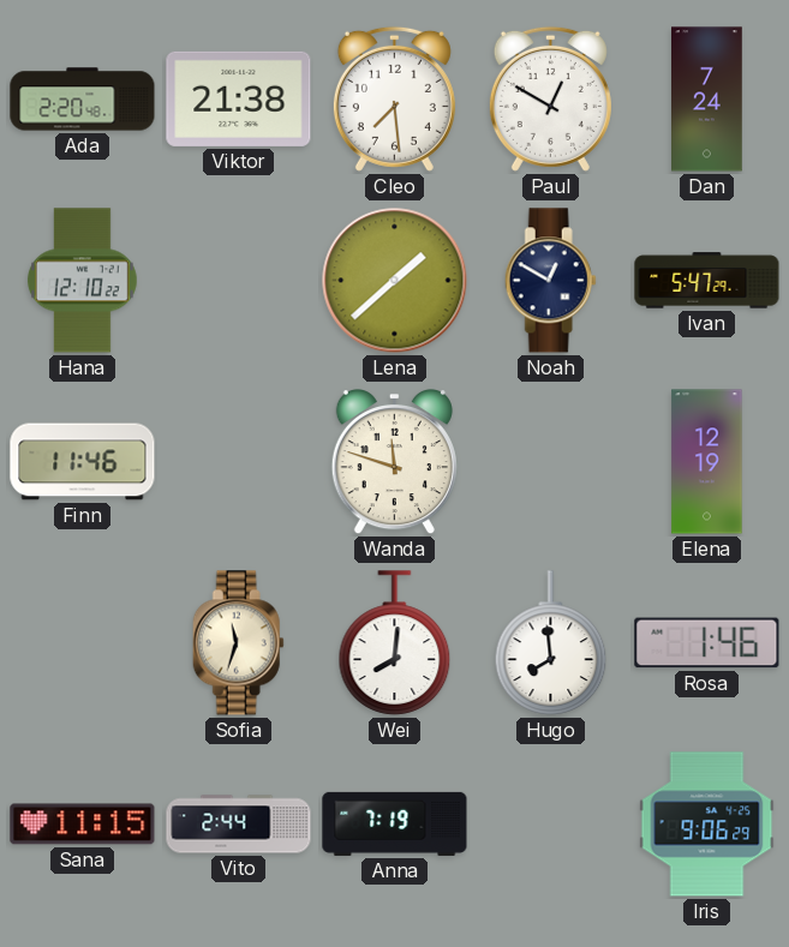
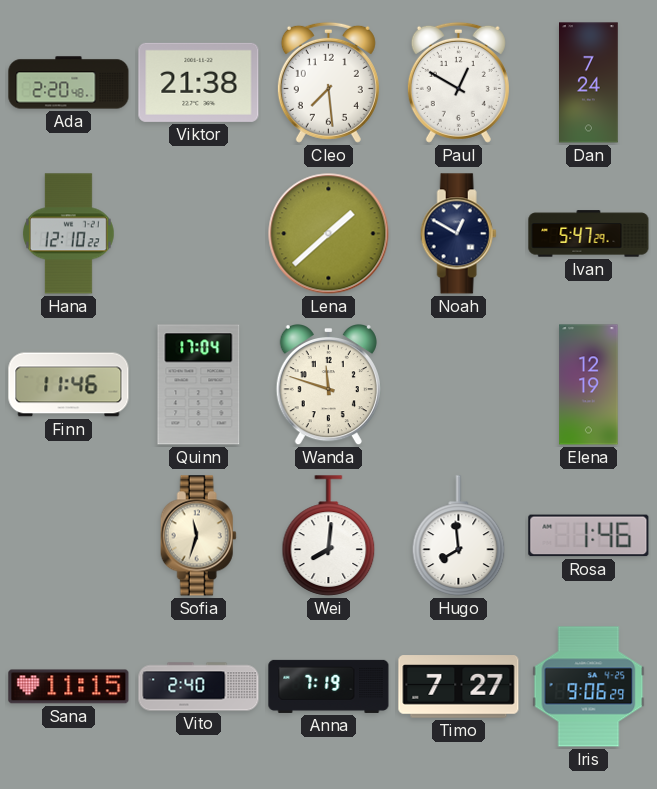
Quinn: none -> 17:04 (199, 385)
Vito: 2:44 -> 2:40 (199, 687)
Timo: none -> 7:27 (459, 687)
